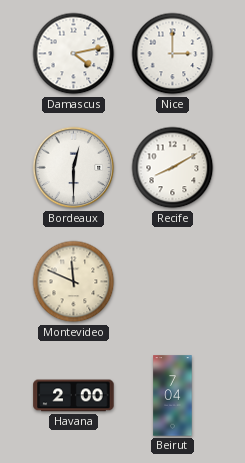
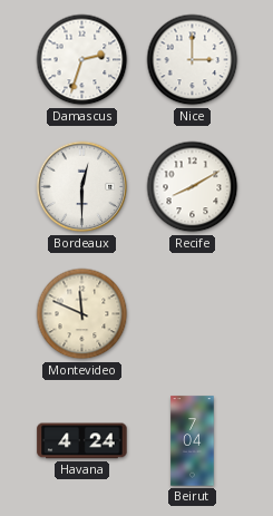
Damascus: 4:13 -> 2:33 (82, 60)
Havana: 2:00 -> 4:24 (82, 441)
